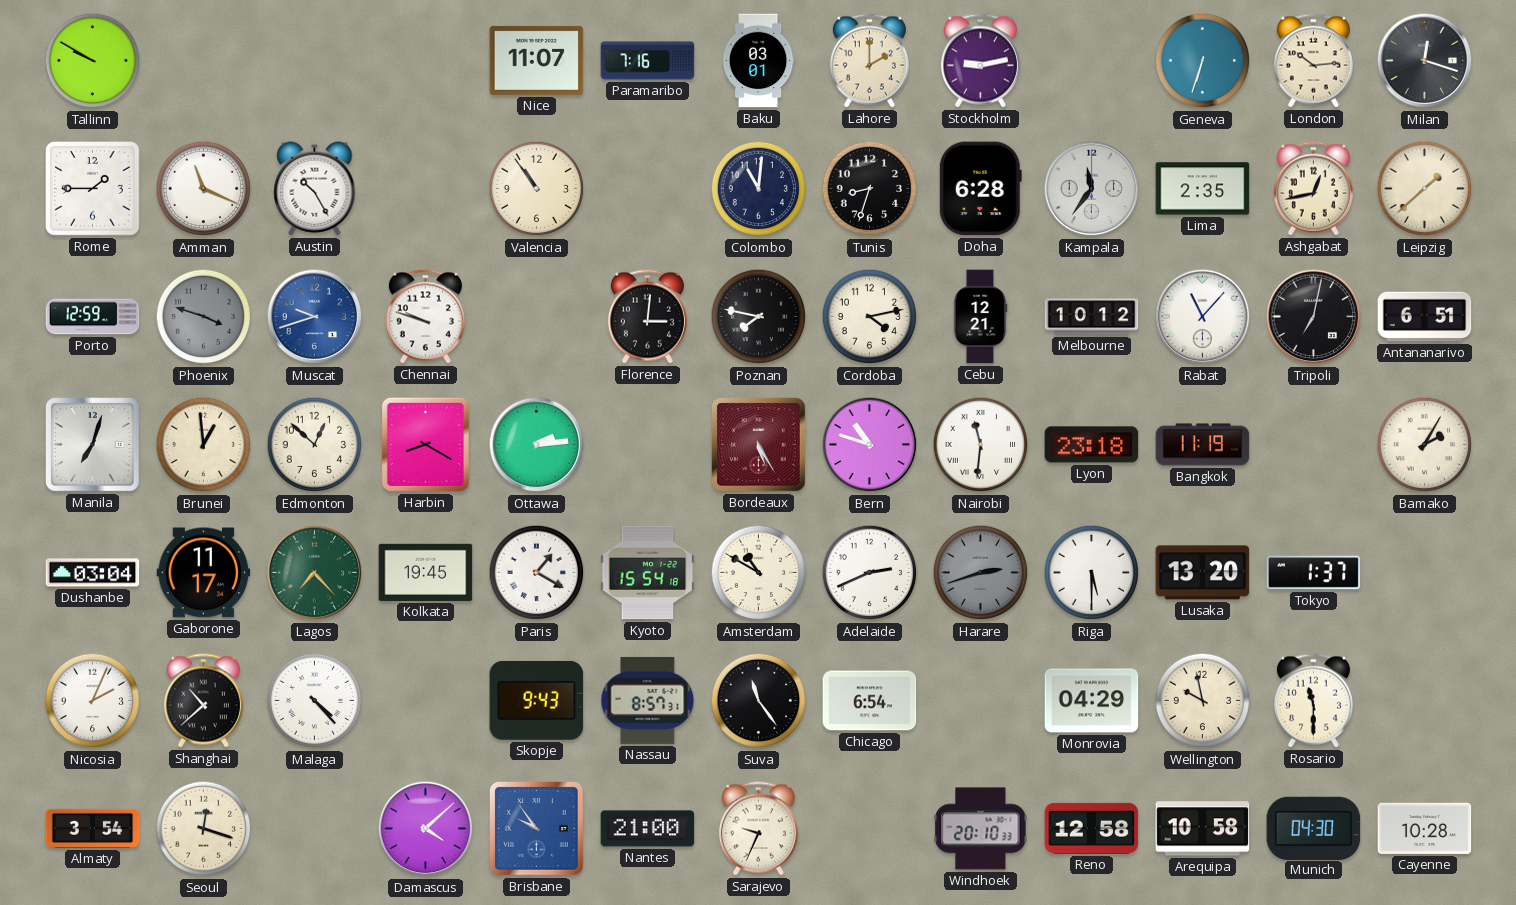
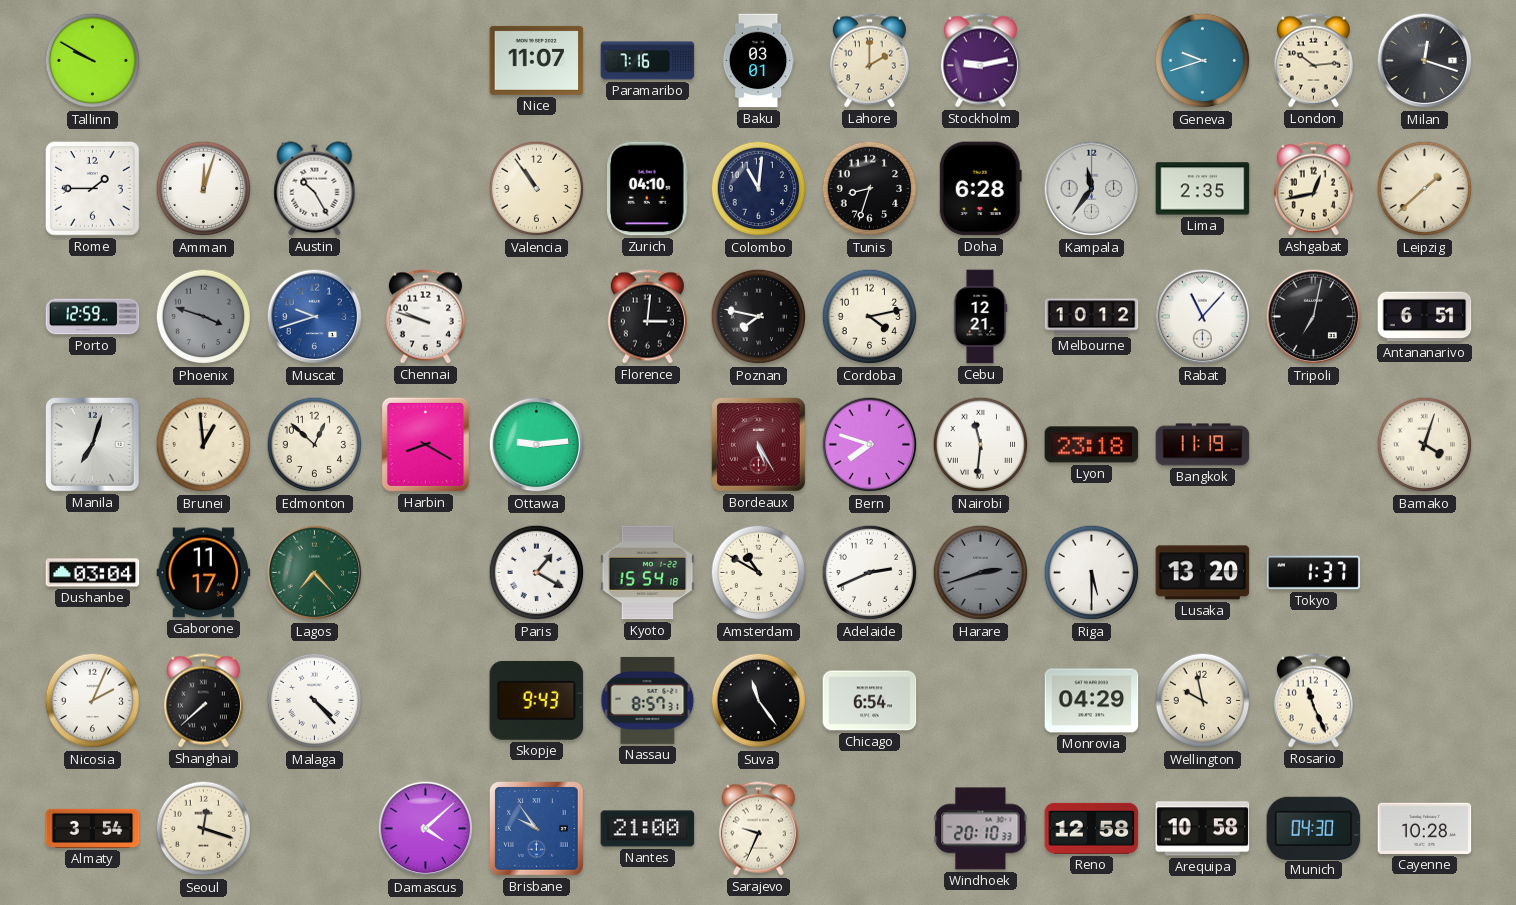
Geneva: 6:33 -> 9:42 (1203, 61)
Amman: 11:19 -> 12:03 (204, 189)
Zurich: none -> 04:10 (648, 189)
Ottawa: 2:14 -> 9:14 (537, 445)
Bern: 10:48 -> 7:48 (870, 445)
Bamako: 2:05 -> 4:03 (1425, 445)
Kolkata: 19:45 -> none (426, 572)
Shanghai: 10:38 -> 7:38 (203, 701)
Rosario: 11:30 -> 11:26 (1313, 701)
